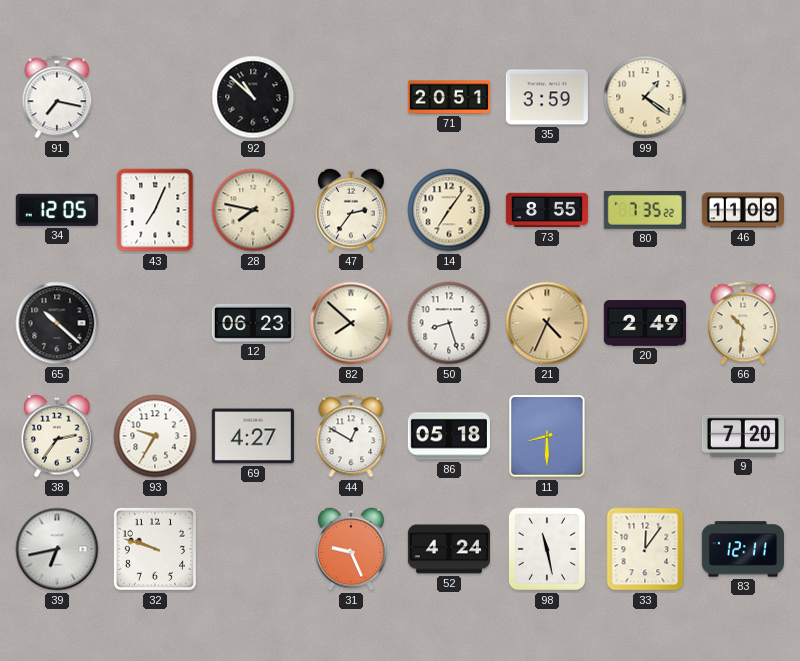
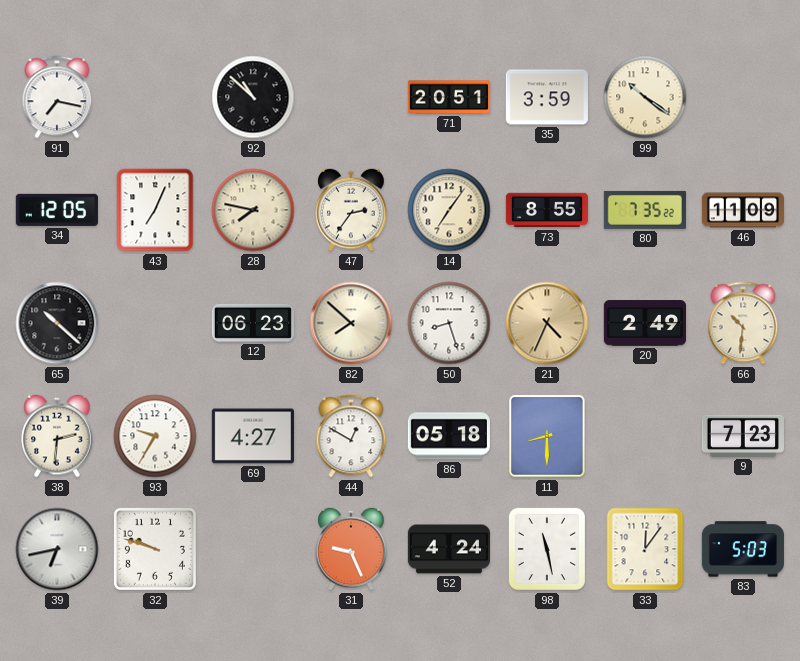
99: 1:21 -> 10:21 (645, 97)
38: 2:36 -> 2:31 (57, 436)
9: 7:20 -> 7:23 (743, 436)
83: 12:11 -> 5:03 (743, 549)
